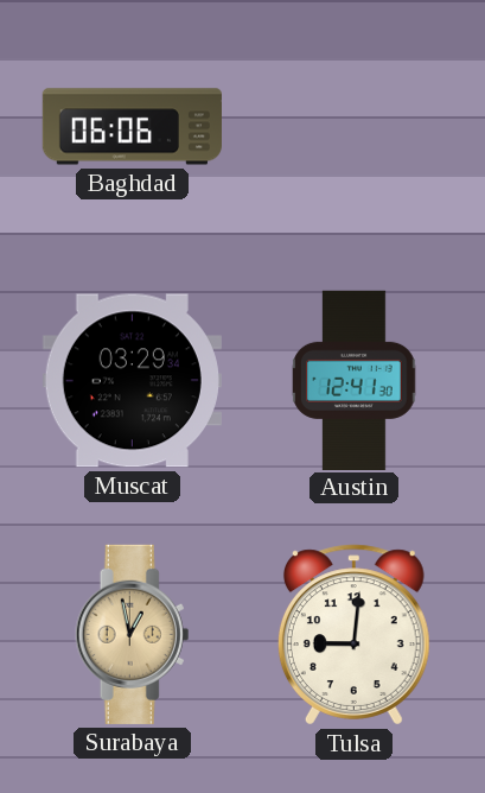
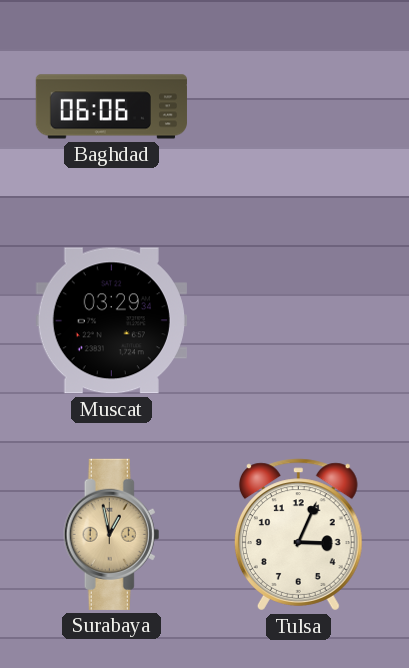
Austin: 12:41 -> none (355, 380)
Tulsa: 9:01 -> 3:04 (298, 535)
